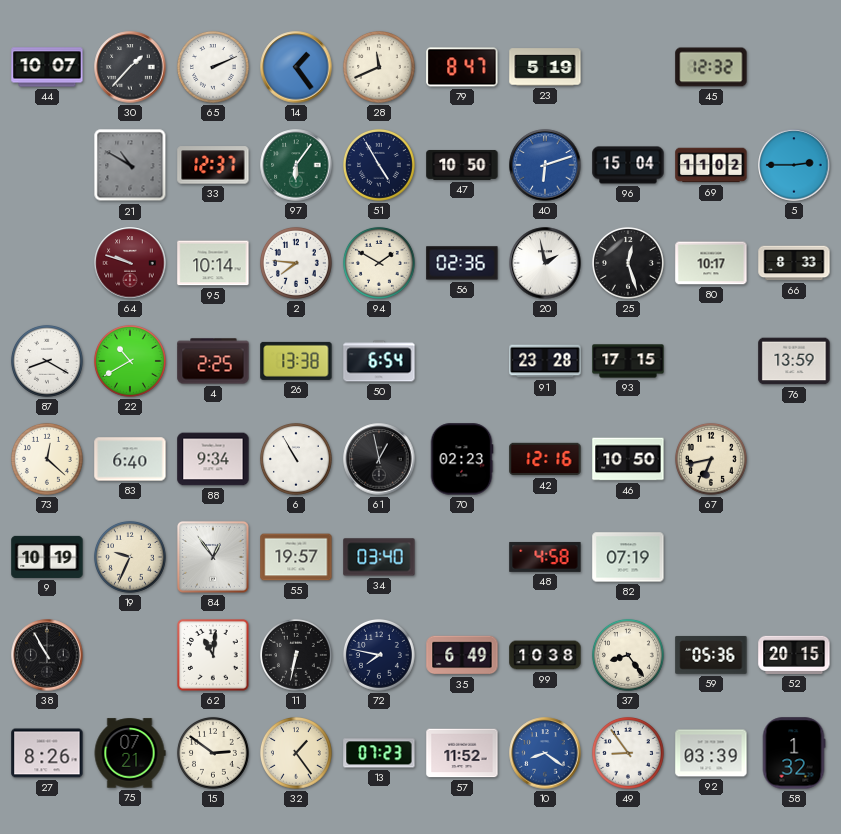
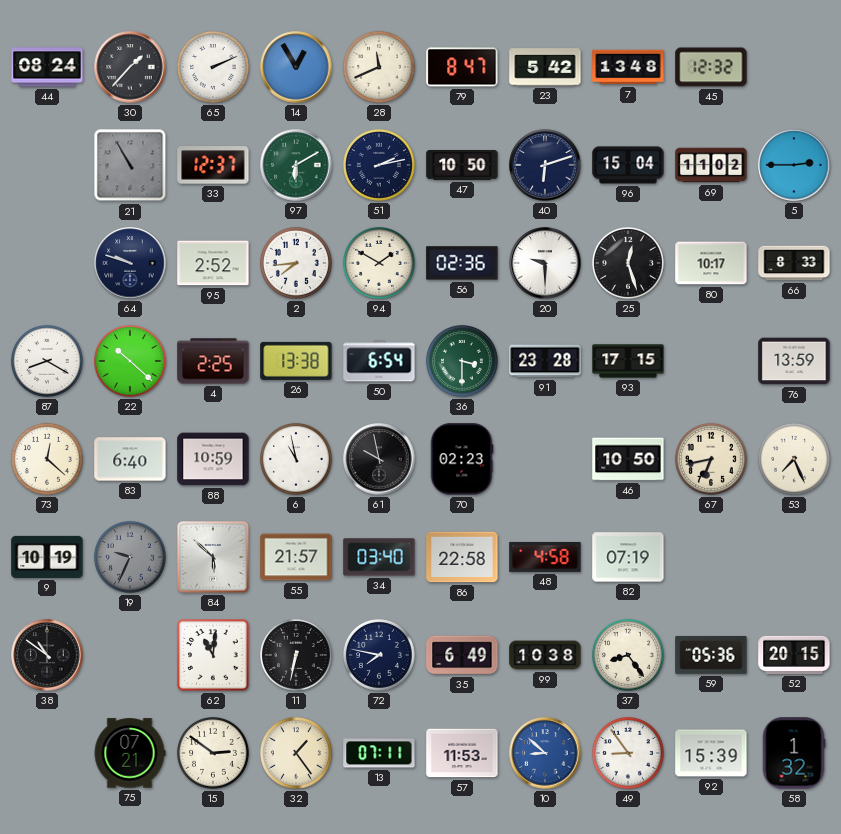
44: 10:07 -> 08:24 (47, 67)
14: 1:24 -> 12:55 (296, 67)
23: 5:19 -> 5:42 (545, 67)
7: none -> 13:48 (628, 67)
21: 10:50 -> 10:55 (130, 165)
97: 6:06 -> 6:10 (296, 165)
51: 4:55 -> 2:13 (379, 165)
40 dial: blue -> navy (545, 165)
64 dial: burgundy -> navy (130, 263)
95: 10:14 -> 2:52 (213, 263)
2: 7:46 -> 7:44 (296, 263)
20: 1:58 -> 9:30 (545, 263)
22: 10:40 -> 10:22 (130, 361)
36: none -> 3:30 (462, 361)
88: 9:34 -> 10:59 (213, 459)
6: 10:55 -> 10:58 (296, 459)
61: 12:58 -> 9:58 (379, 459)
42: 12:16 -> none (545, 459)
53: none -> 7:26 (794, 459)
19 dial: cream -> grey (130, 557)
84: 12:54 -> 5:52 (213, 557)
55: 19:57 -> 21:57 (296, 557)
86: none -> 22:58 (462, 557)
38: 10:55 -> 10:51 (47, 655)
27: 8:26 -> none (47, 753)
13: 07:23 -> 07:11 (379, 753)
57: 11:52 -> 11:53 (462, 753)
10: 8:21 -> 8:52 (545, 753)
92: 03:39 -> 15:39 (711, 753)
